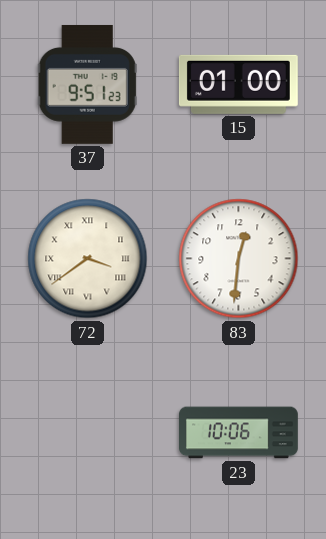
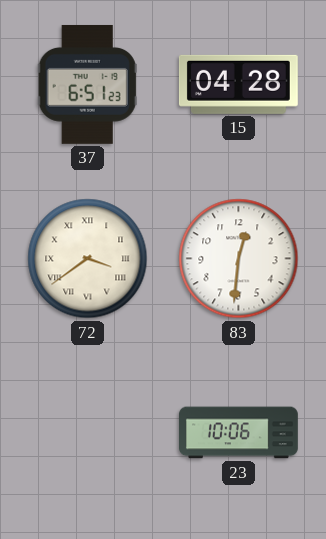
37: 9:51 -> 6:51 (87, 84)
15: 01:00 -> 04:28 (238, 84)
